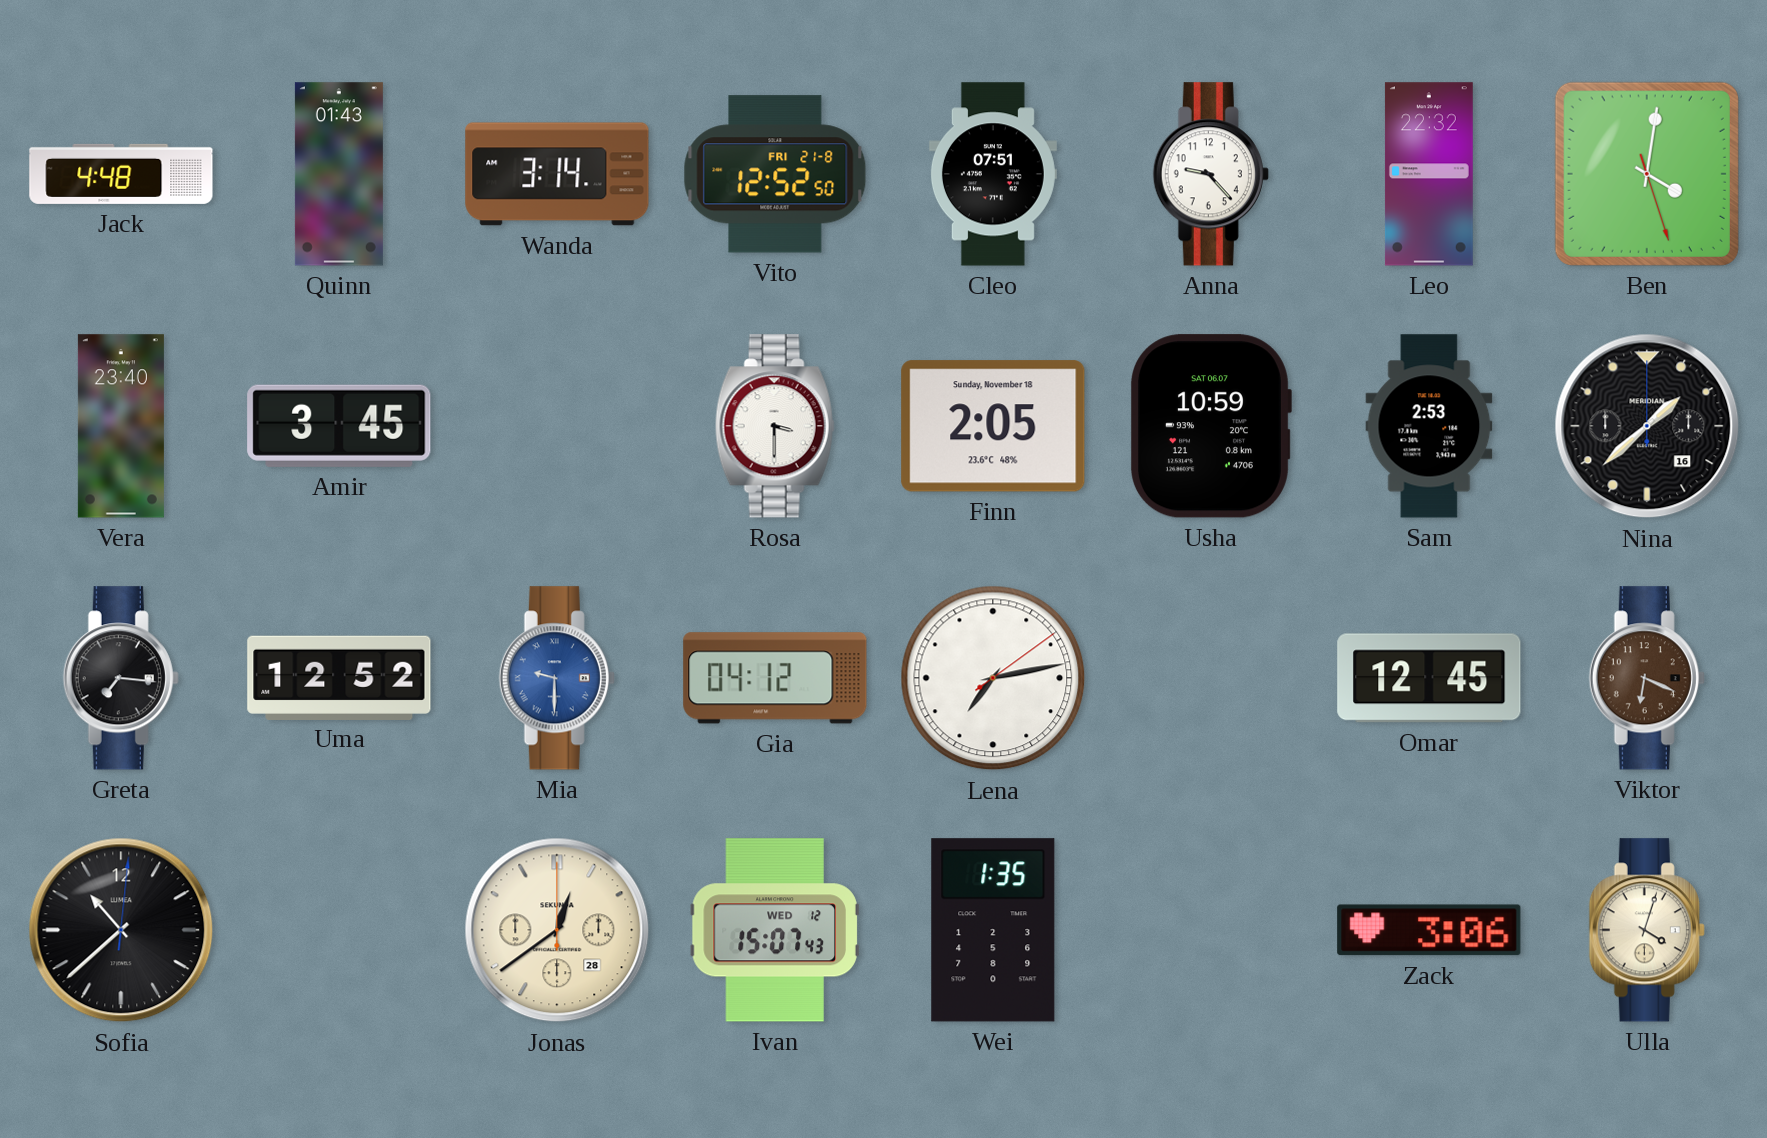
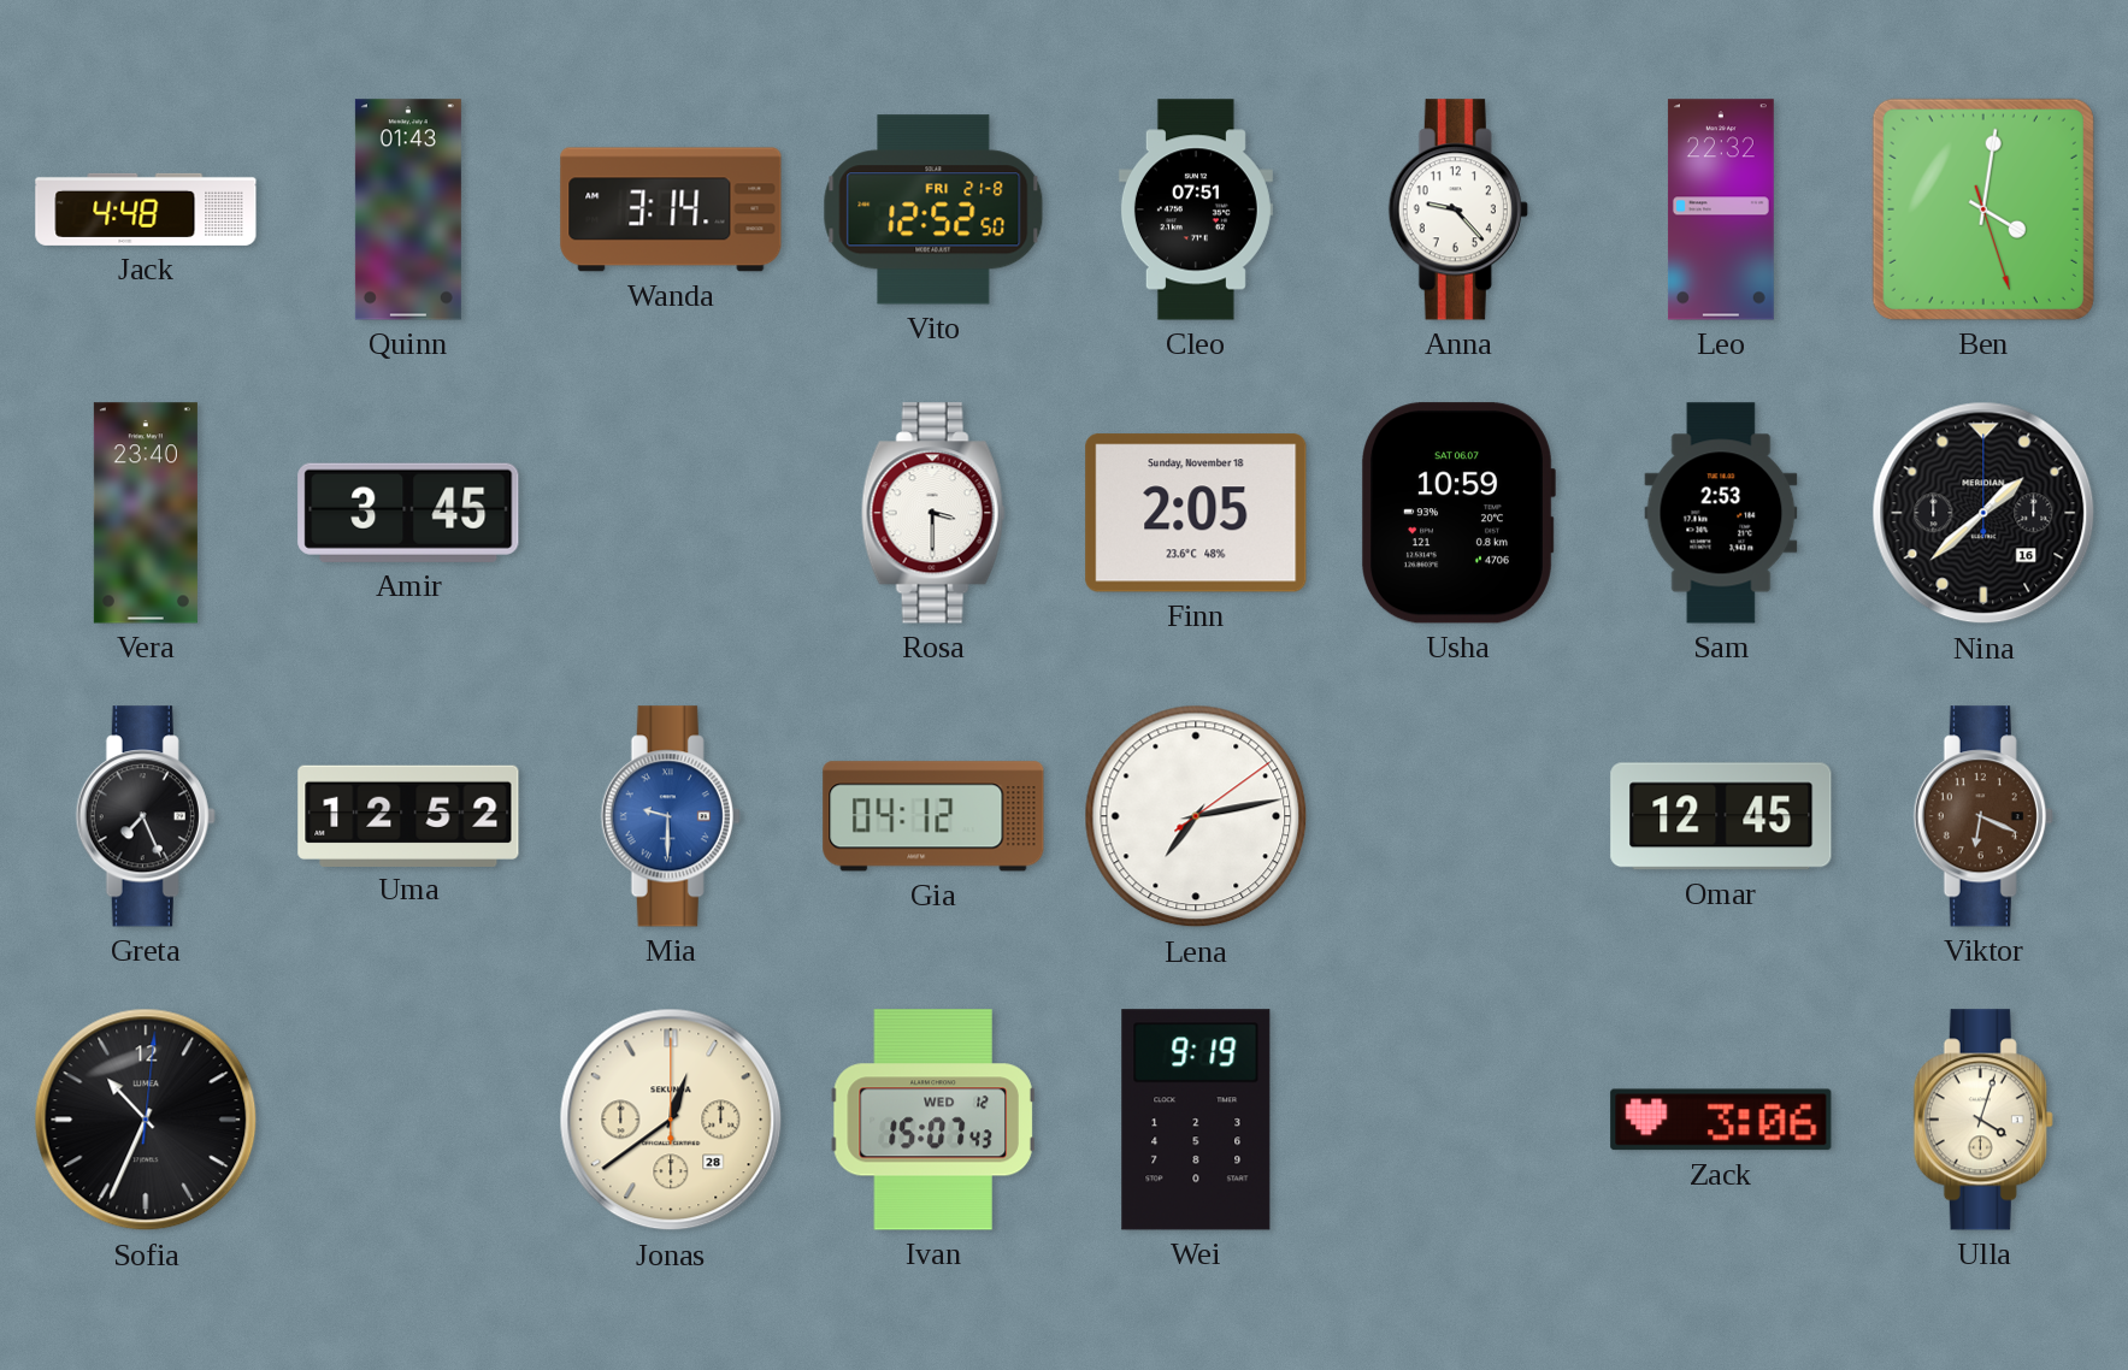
Greta: 7:16 -> 7:26 (146, 816)
Sofia: 10:38 -> 10:34 (146, 1120)
Wei: 1:35 -> 9:19 (1196, 1120)
